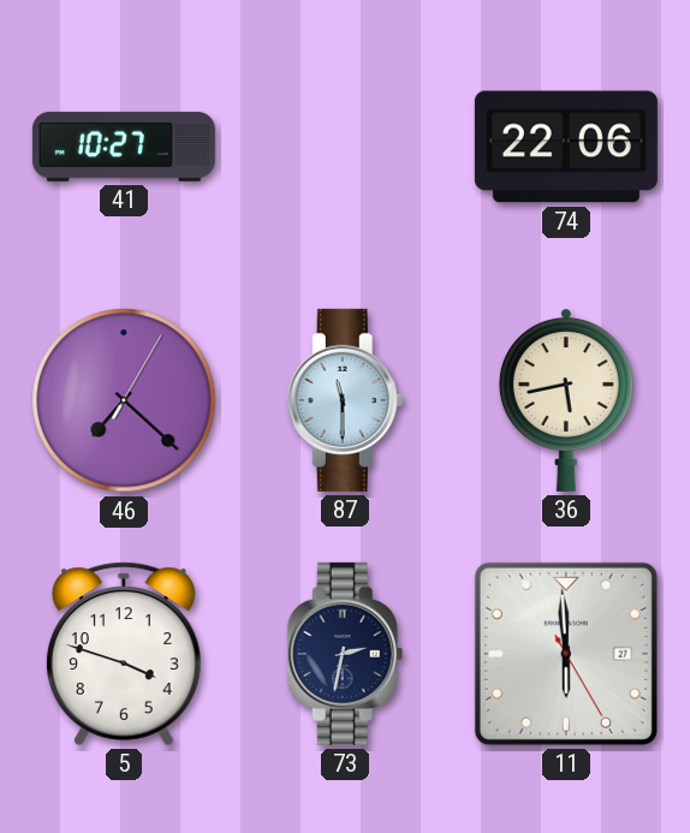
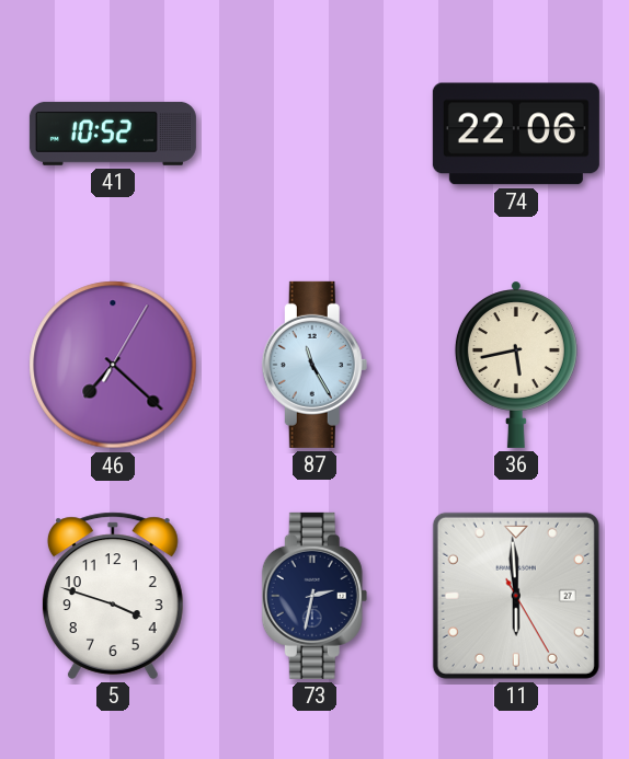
41: 10:27 -> 10:52 (113, 134)
87: 11:30 -> 11:25 (314, 365)
